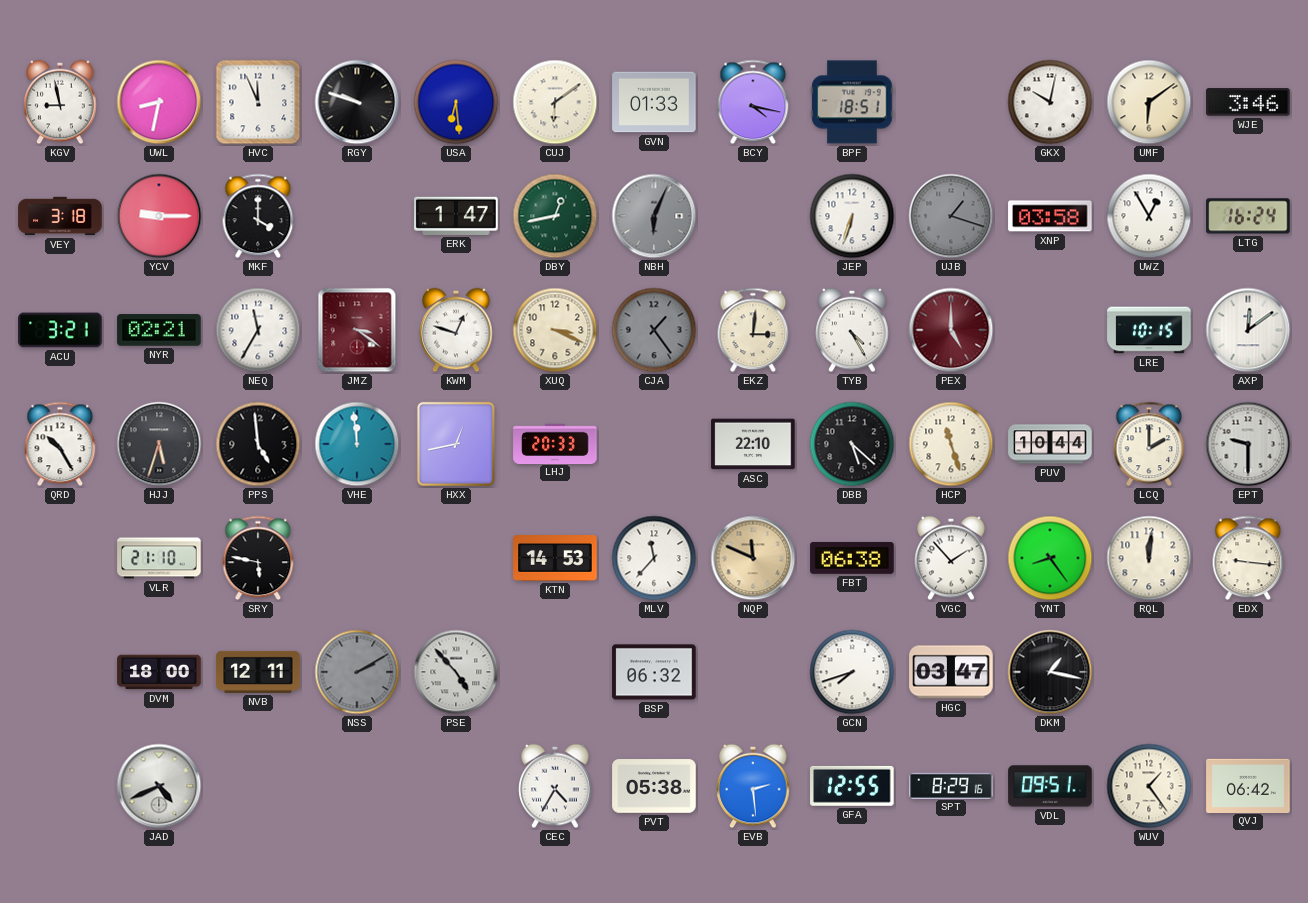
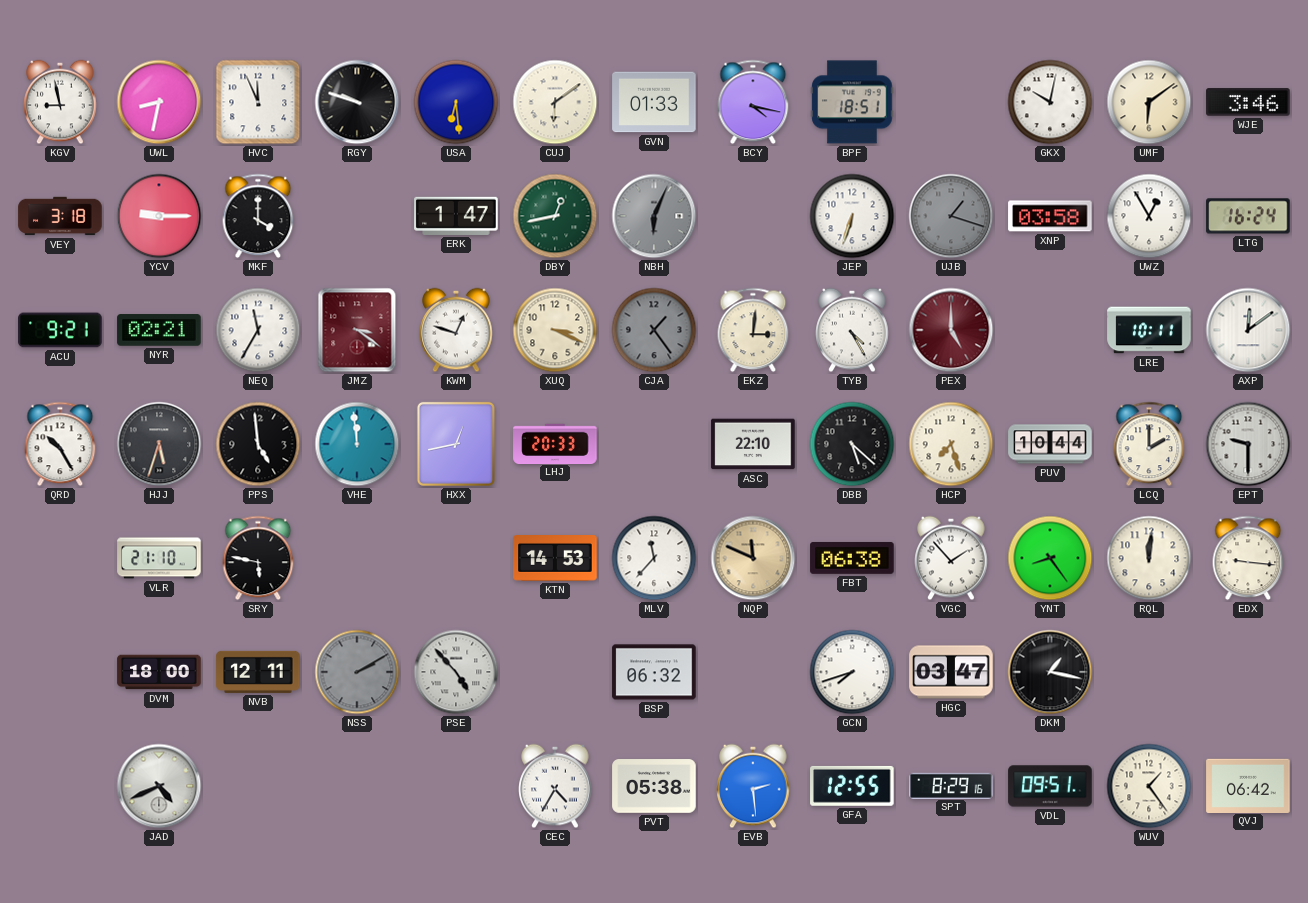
ACU: 3:21 -> 9:21 (60, 330)
LRE: 10:15 -> 10:11 (1149, 330)
HCP: 11:27 -> 7:27 (951, 444)
